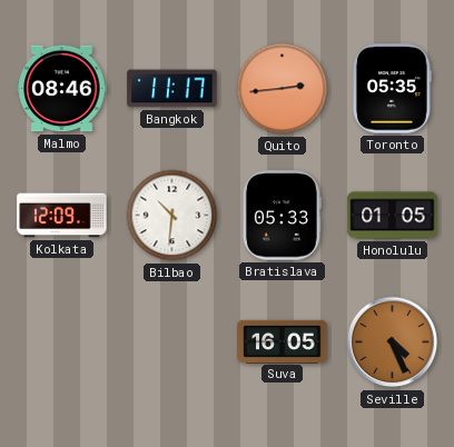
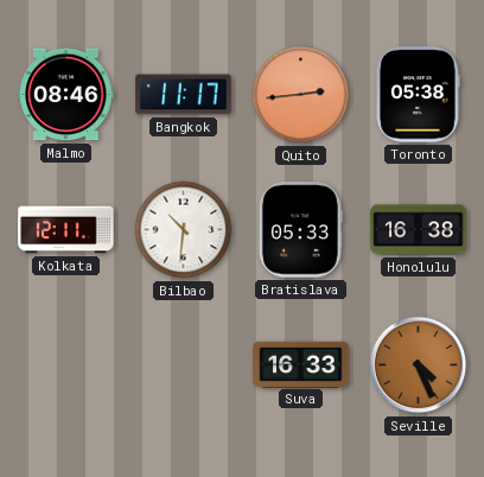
Toronto: 05:35 -> 05:38 (419, 95)
Kolkata: 12:09 -> 12:11 (66, 230)
Honolulu: 01:05 -> 16:38 (419, 230)
Suva: 16:05 -> 16:33 (301, 364)
